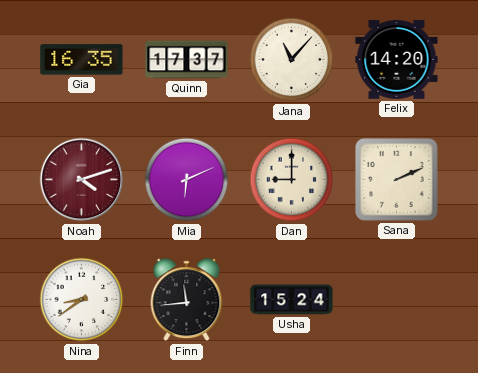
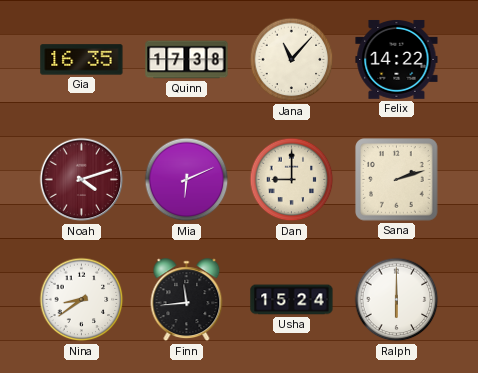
Quinn: 17:37 -> 17:38 (187, 60)
Felix: 14:20 -> 14:22 (397, 59)
Sana: 2:11 -> 2:12 (397, 180)
Ralph: none -> 6:00 (397, 300)
